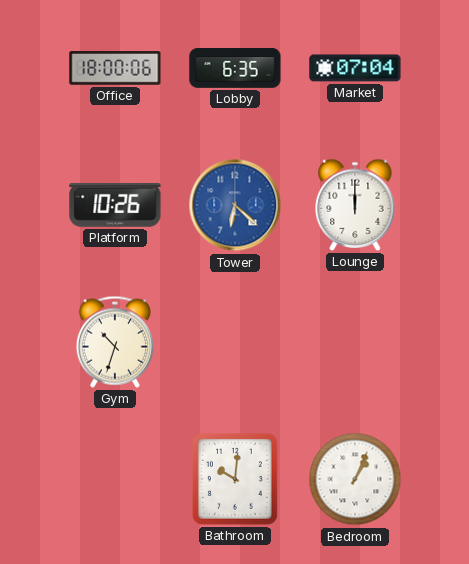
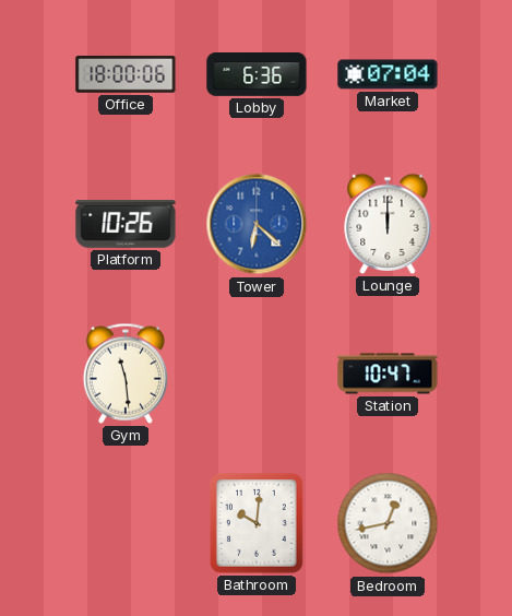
Lobby: 6:35 -> 6:36 (257, 75)
Gym: 10:33 -> 11:29 (126, 374)
Station: none -> 10:47 (388, 374)
Bedroom: 1:04 -> 12:43 (388, 523)
